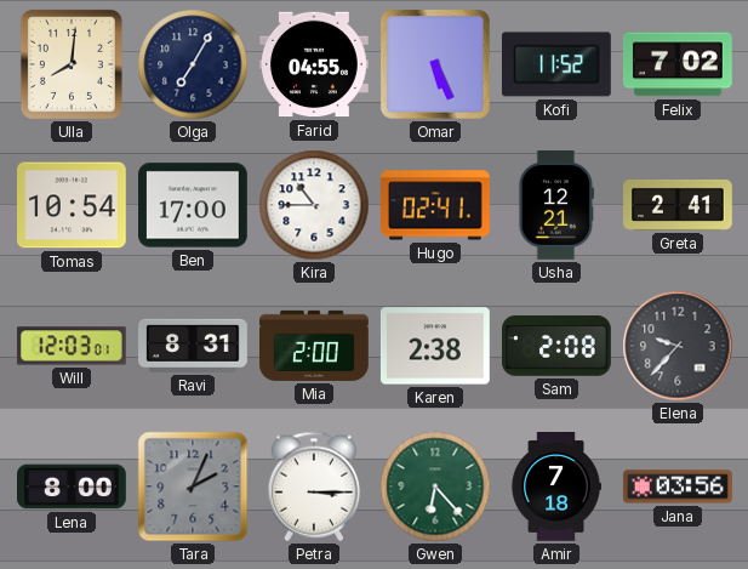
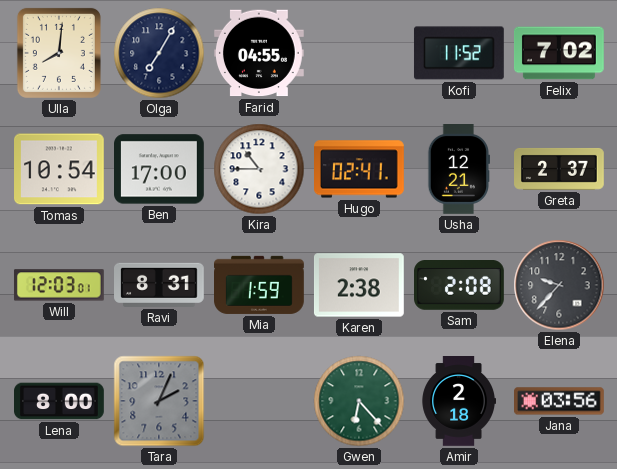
Omar: 5:26 -> none (435, 64)
Greta: 2:41 -> 2:37 (560, 169)
Mia: 2:00 -> 1:59 (260, 285)
Petra: 3:15 -> none (314, 487)
Amir: 7:18 -> 2:18 (458, 401)
